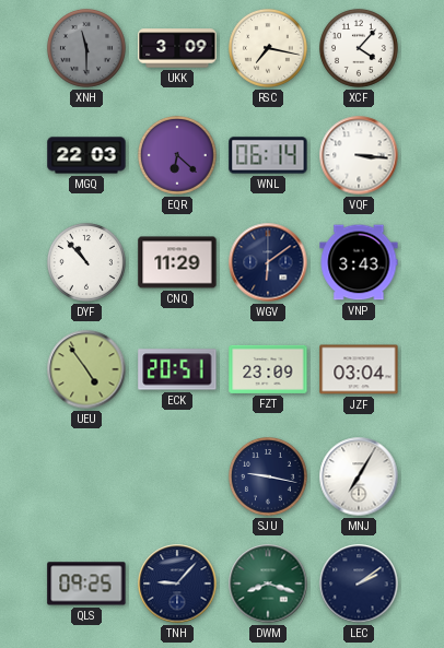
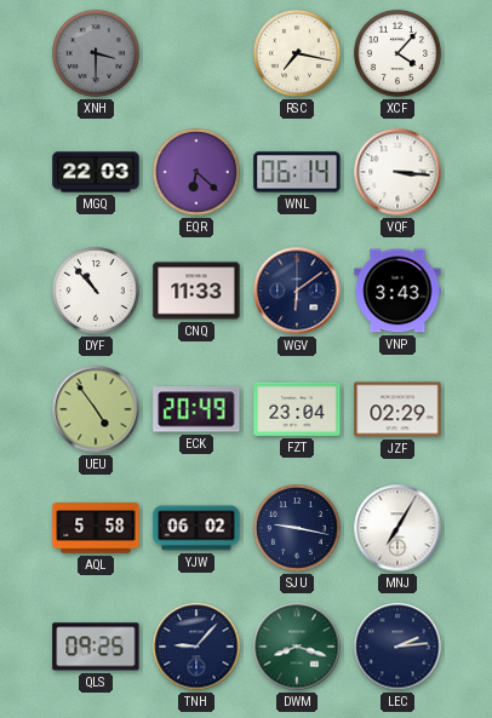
XNH: 11:30 -> 3:30 (96, 53)
UKK: 3:09 -> none (177, 48)
CNQ: 11:29 -> 11:33 (196, 291)
ECK: 20:51 -> 20:49 (196, 409)
FZT: 23:09 -> 23:04 (297, 409)
JZF: 03:04 -> 02:29 (397, 409)
AQL: none -> 5:58 (96, 528)
YJW: none -> 06:02 (196, 528)
LEC: 2:09 -> 2:14 (397, 647)
